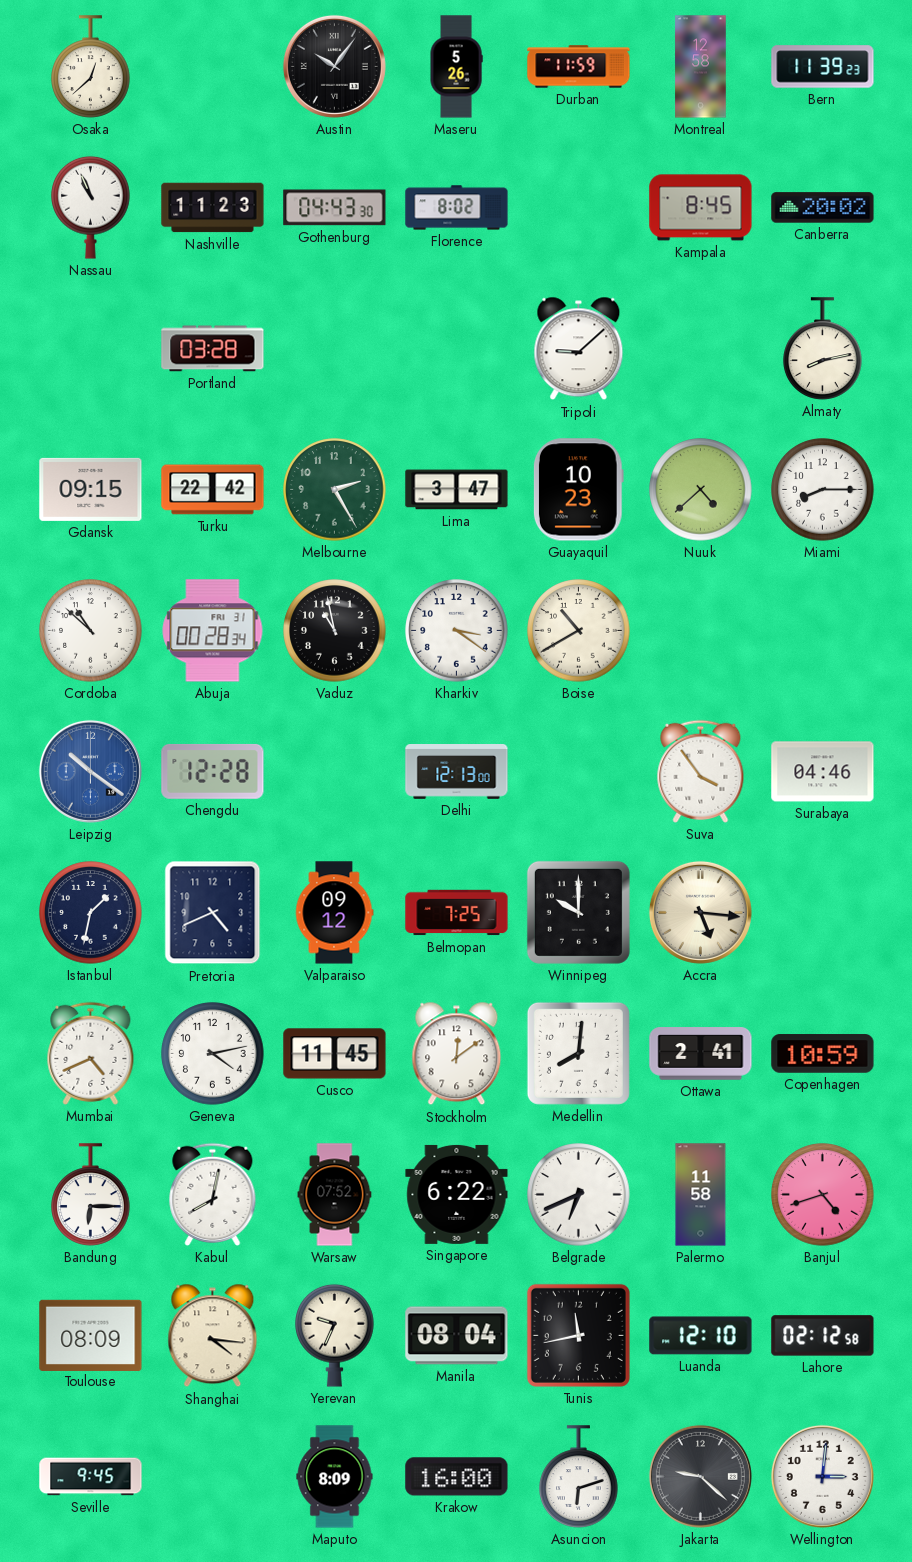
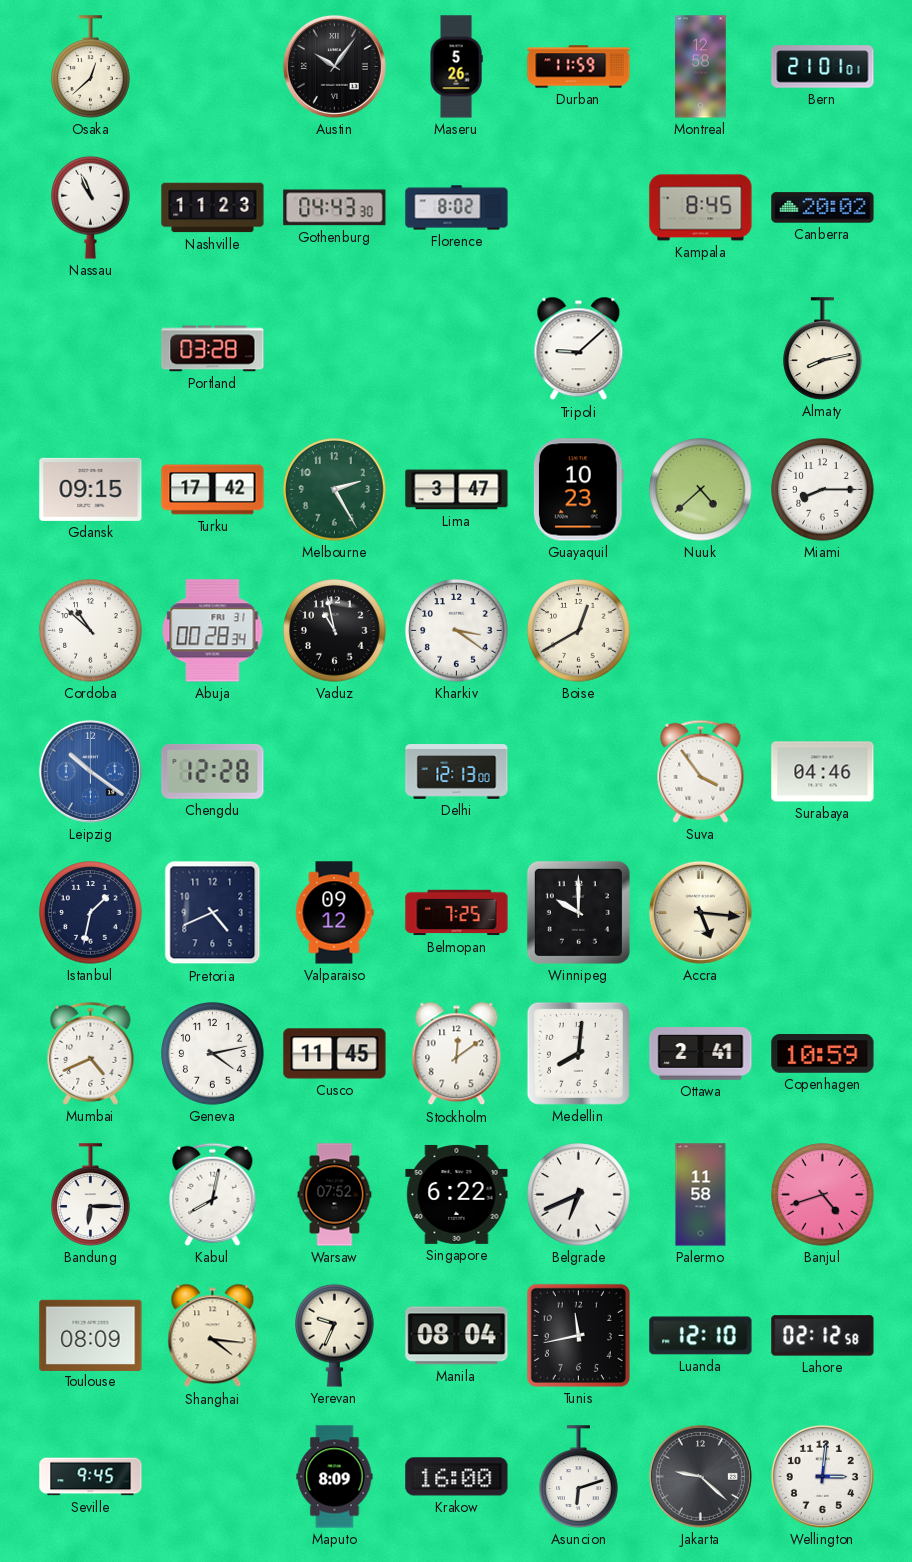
Bern: 11:39 -> 21:01 (823, 67)
Turku: 22:42 -> 17:42 (213, 490)
Boise: 10:40 -> 12:40 (579, 631)
